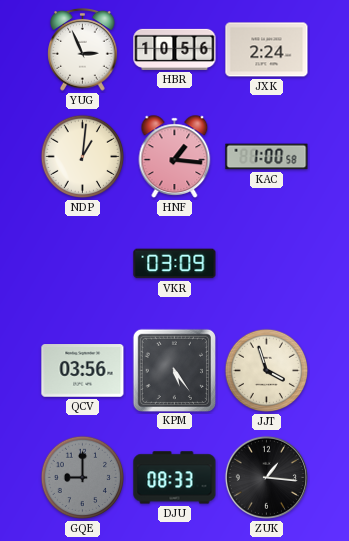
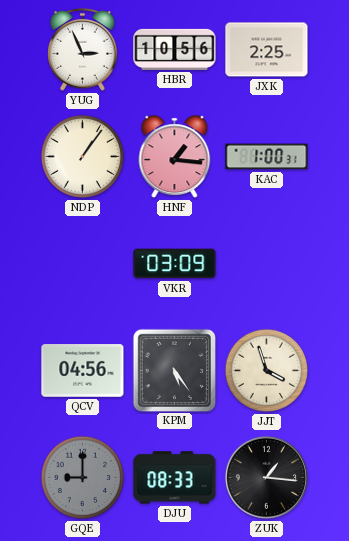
JXK: 2:24 -> 2:25 (267, 50)
NDP: 1:01 -> 1:06 (83, 157)
KAC: 1:00:58 -> 1:00:31 (267, 157)
QCV: 03:56 -> 04:56 (83, 371)
